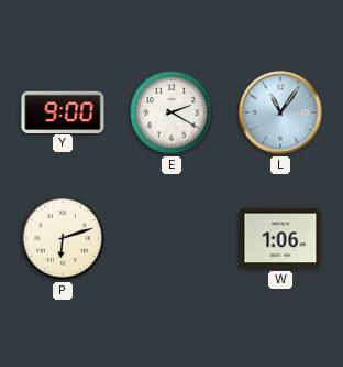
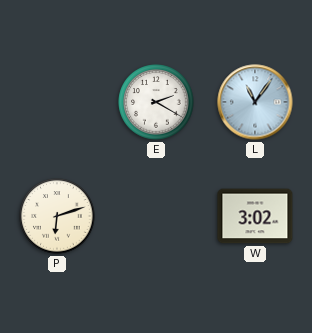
Y: 9:00 -> none (63, 111)
W: 1:06 -> 3:02 (255, 216)
